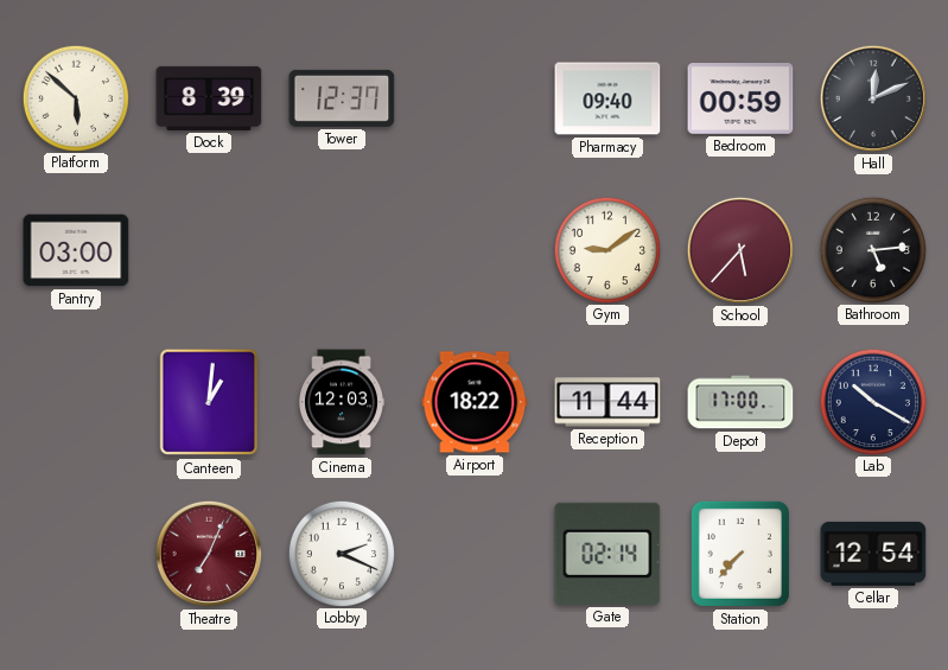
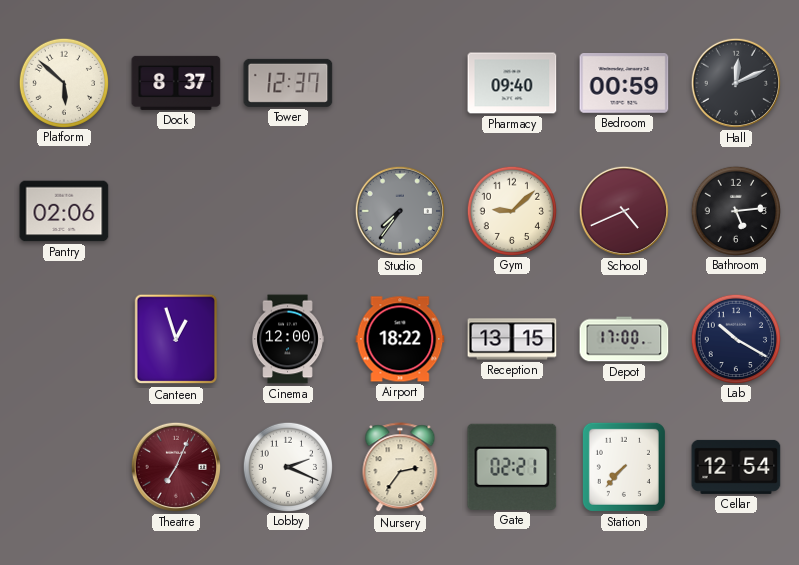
Dock: 8:39 -> 8:37 (176, 83)
Pantry: 03:00 -> 02:06 (64, 211)
Studio: none -> 7:36 (400, 211)
Gym: 9:09 -> 9:08 (511, 210)
School: 5:37 -> 4:41 (624, 211)
Canteen: 1:01 -> 12:57 (176, 339)
Cinema: 12:03 -> 12:00 (288, 339)
Reception: 11:44 -> 13:15 (512, 339)
Nursery: none -> 2:36 (400, 468)
Gate: 02:14 -> 02:21 (512, 467)
